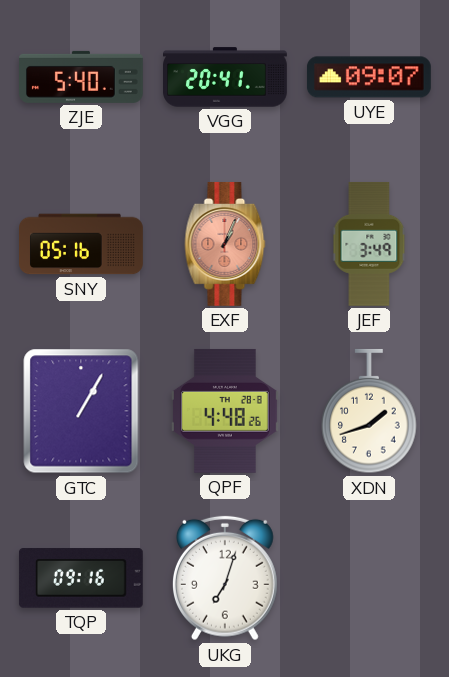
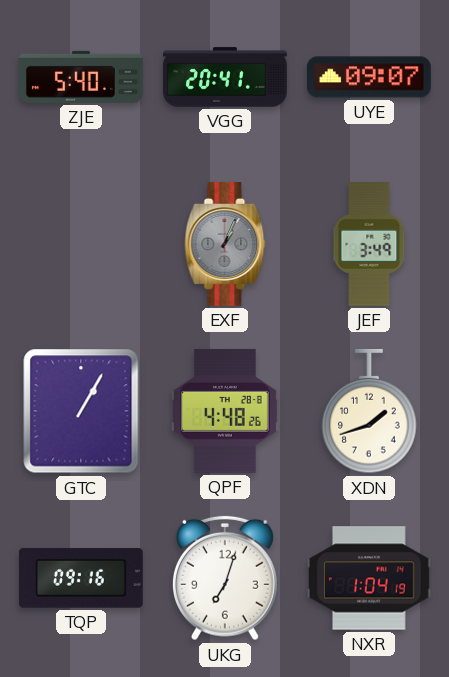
SNY: 05:16 -> none (82, 244)
EXF dial: salmon -> grey (225, 244)
NXR: none -> 1:04 (370, 578)
